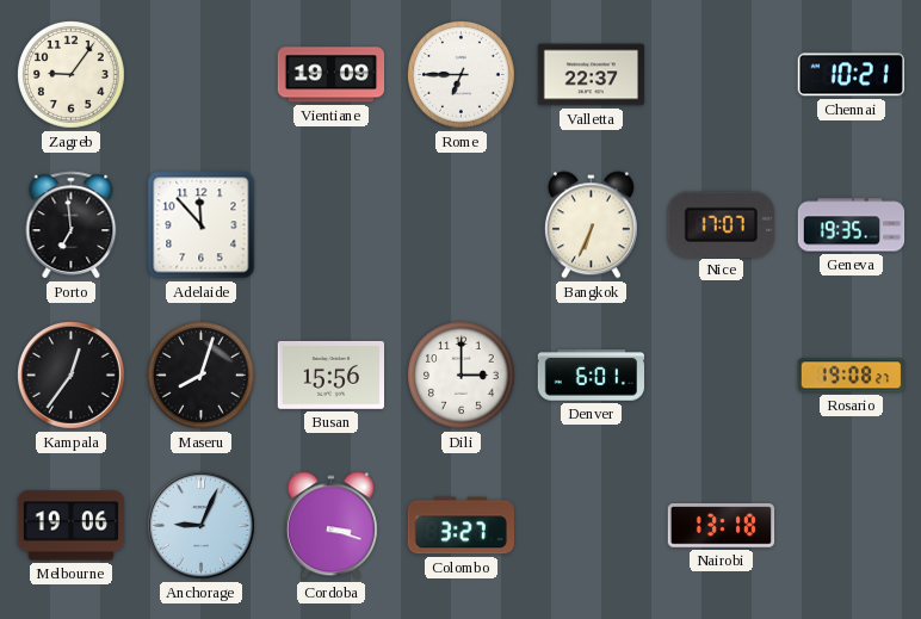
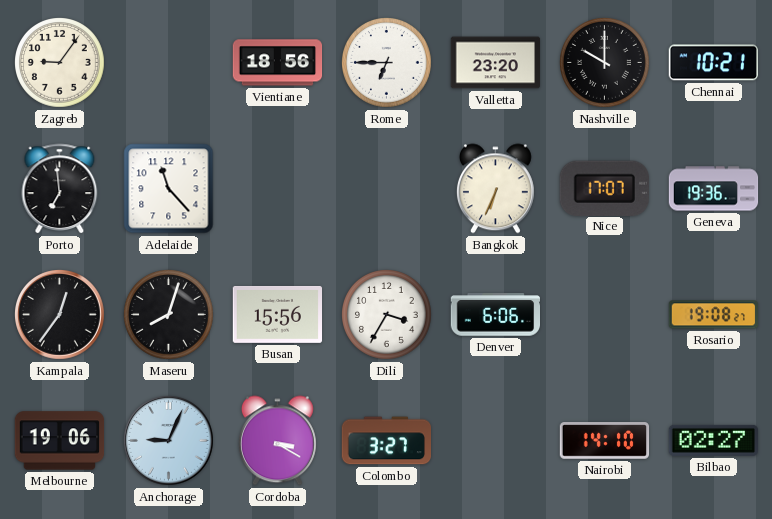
Vientiane: 19:09 -> 18:56 (278, 63)
Valletta: 22:37 -> 23:20 (496, 63)
Nashville: none -> 10:00 (605, 63)
Adelaide: 11:53 -> 11:23 (169, 189)
Geneva: 19:35 -> 19:36 (714, 189)
Dili: 3:00 -> 3:35 (387, 315)
Denver: 6:01 -> 6:06 (495, 315)
Cordoba: 3:18 -> 3:20 (277, 441)
Nairobi: 13:18 -> 14:10 (605, 441)
Bilbao: none -> 02:27 (713, 440)
